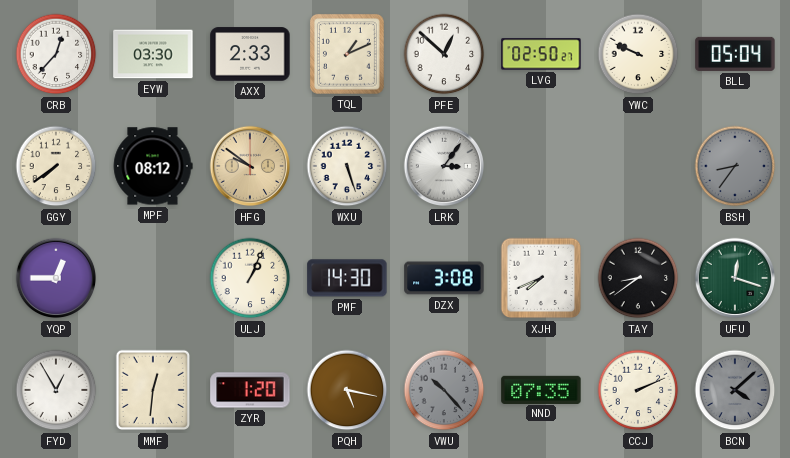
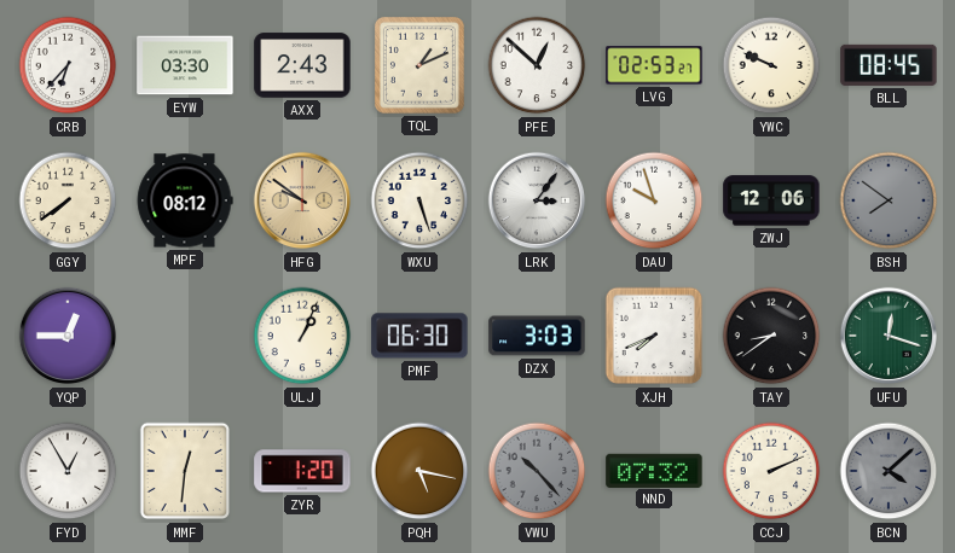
CRB: 12:37 -> 6:37 (68, 65)
AXX: 2:33 -> 2:43 (302, 65)
LVG: 02:50 -> 02:53 (654, 65)
BLL: 05:04 -> 08:45 (889, 65)
DAU: none -> 9:57 (654, 200)
ZWJ: none -> 12:06 (771, 200)
BSH: 8:36 -> 7:51 (889, 200)
PMF: 14:30 -> 06:30 (419, 336)
DZX: 3:08 -> 3:03 (537, 336)
NND: 07:35 -> 07:32 (654, 470)
